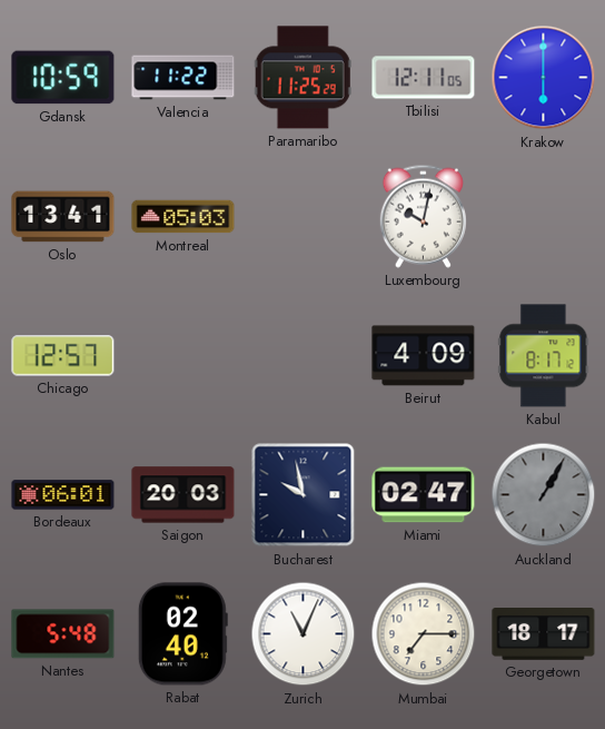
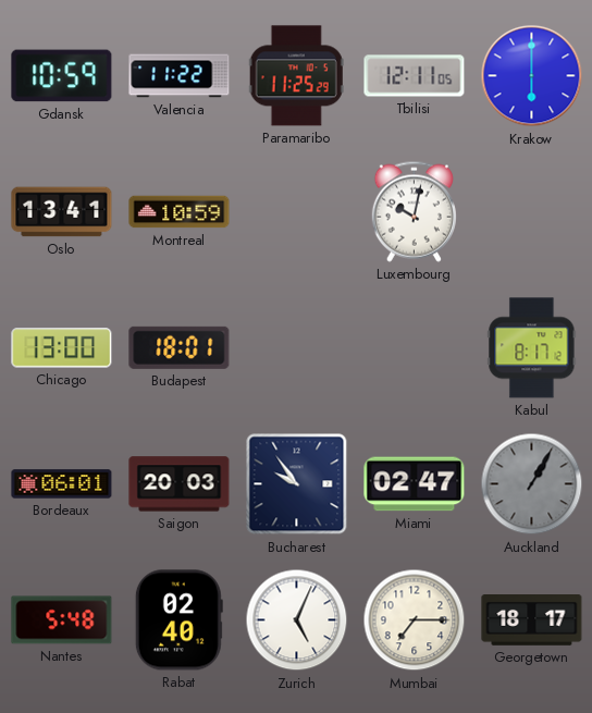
Montreal: 05:03 -> 10:59 (180, 212)
Chicago: 12:57 -> 13:00 (62, 348)
Budapest: none -> 18:01 (180, 347)
Beirut: 4:09 -> none (424, 356)
Bucharest: 9:58 -> 9:54 (297, 484)
Zurich: 11:04 -> 5:04 (297, 620)
